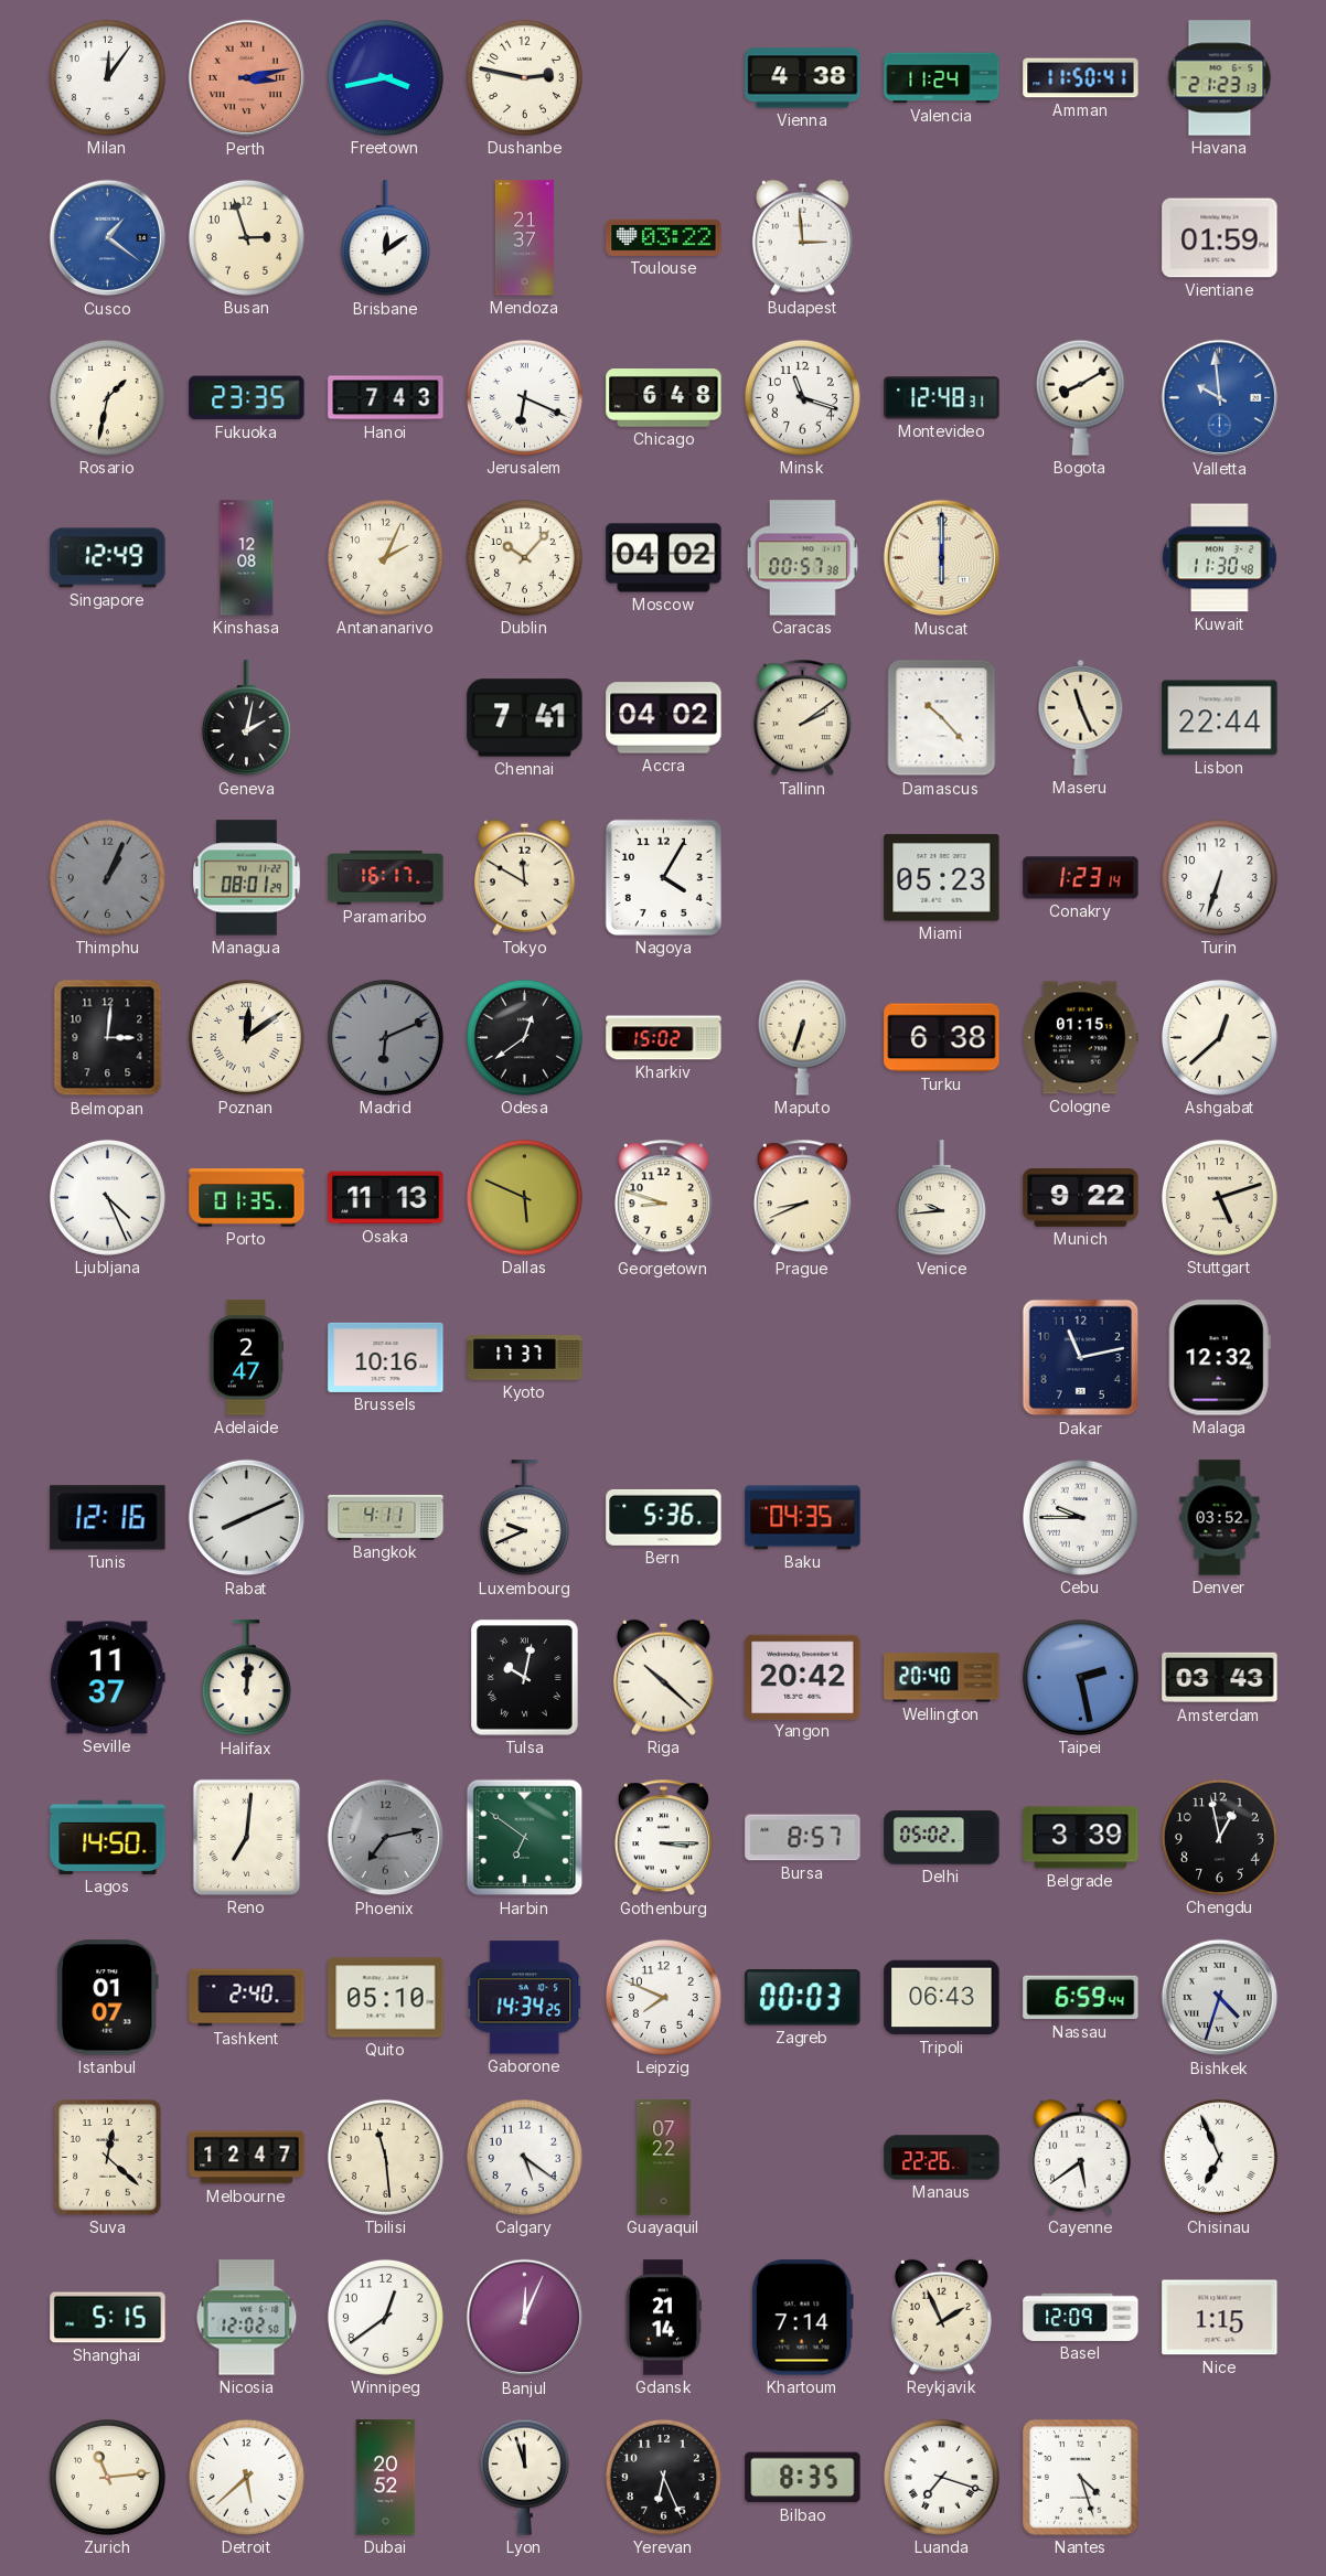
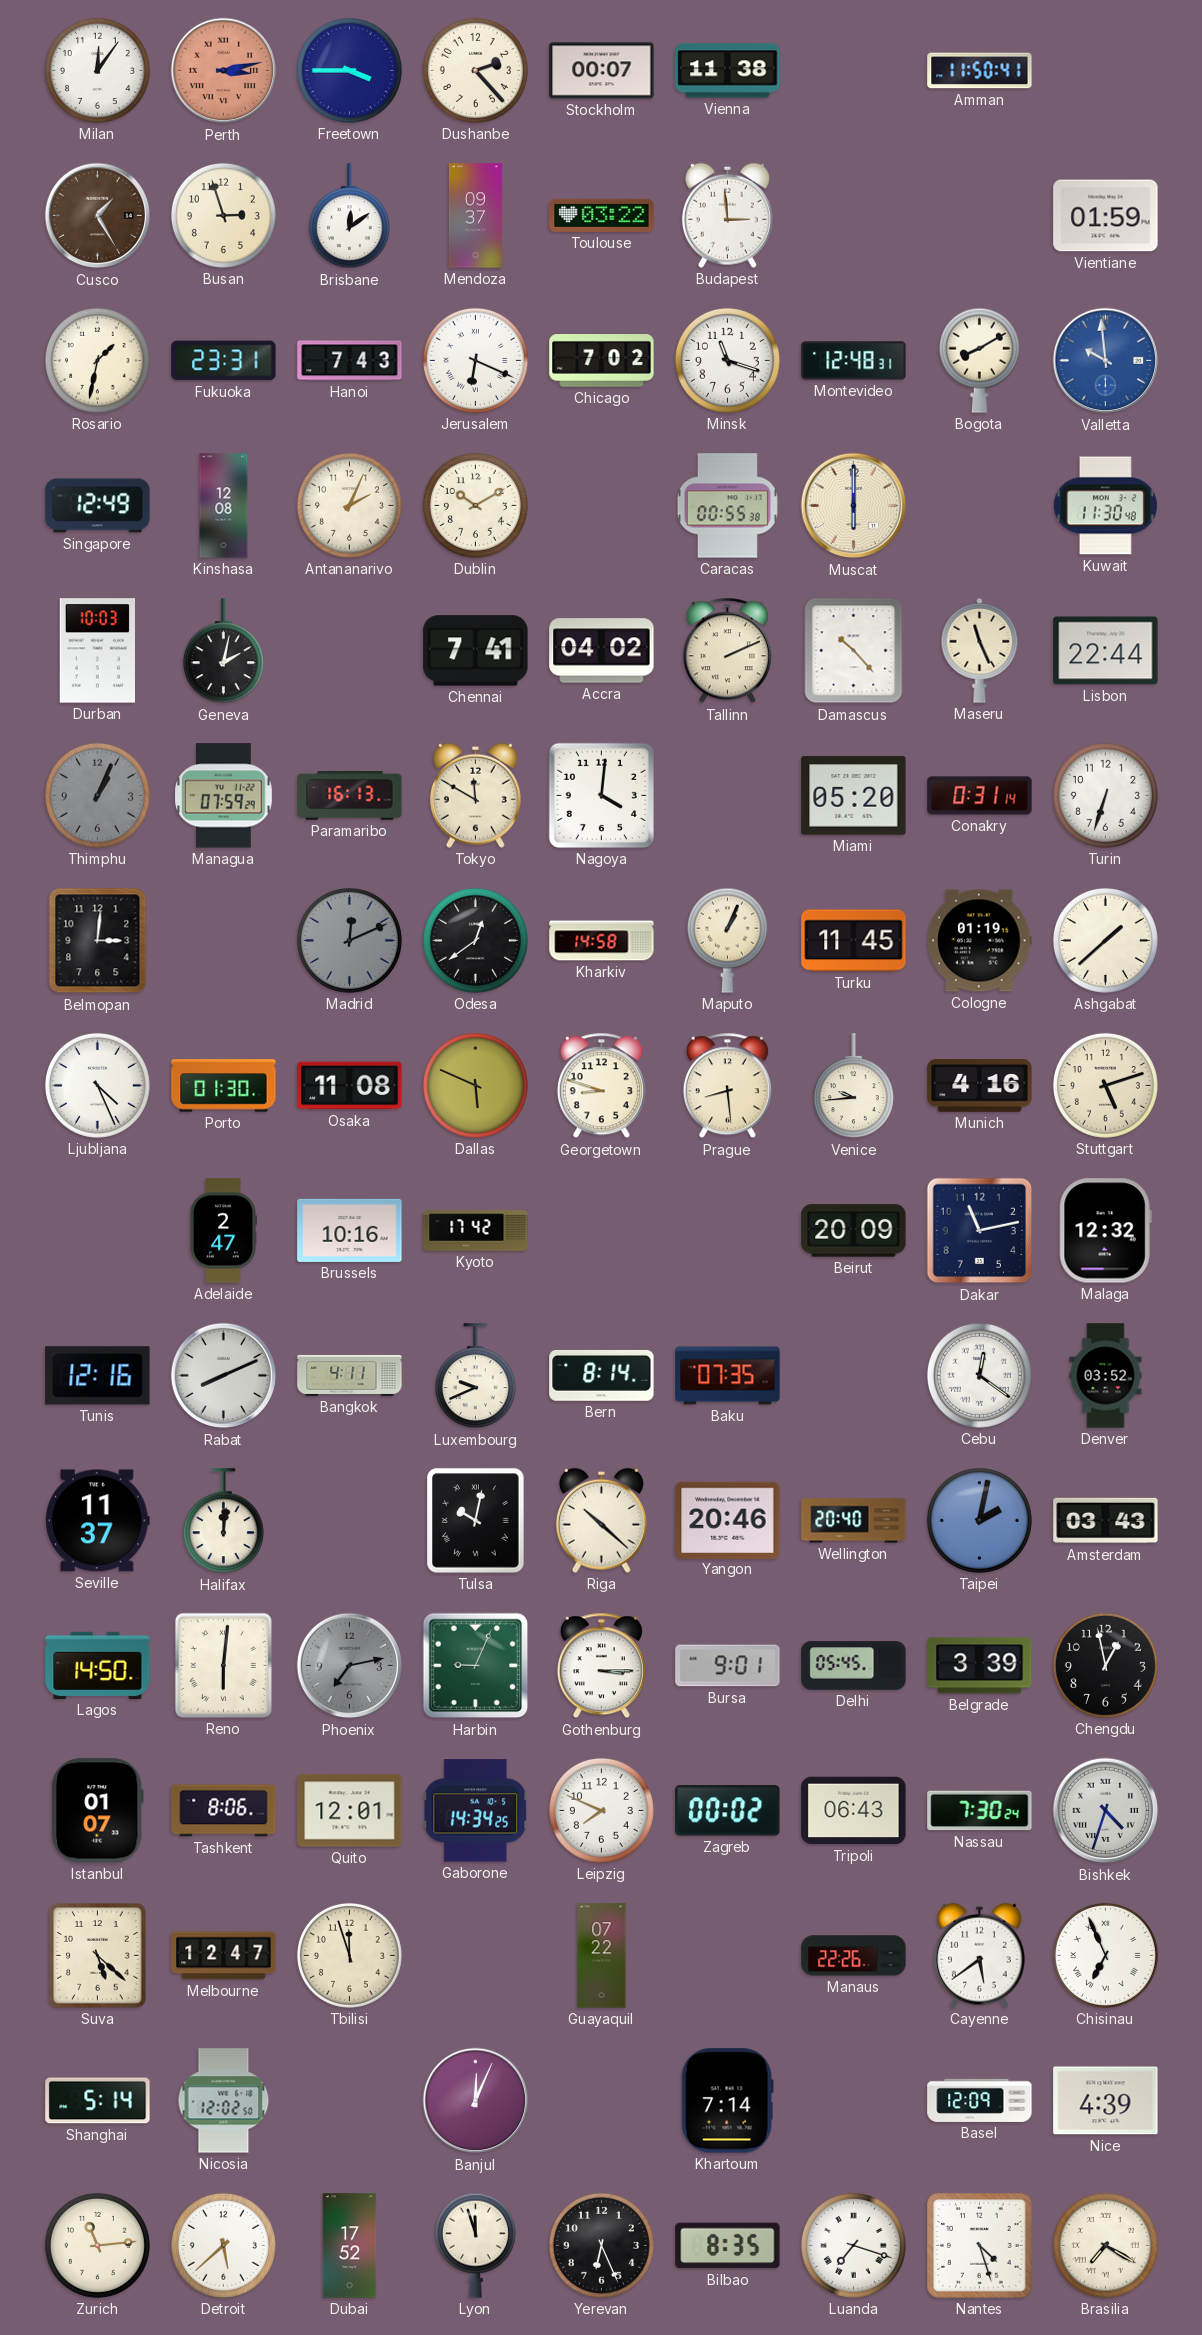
Freetown: 3:43 -> 3:45 (349, 70)
Dushanbe: 2:47 -> 2:23 (475, 70)
Stockholm: none -> 00:07 (602, 71)
Vienna: 4:38 -> 11:38 (728, 71)
Valencia: 11:24 -> none (942, 78)
Havana: 21:23 -> none (1220, 78)
Cusco: 1:21 -> 1:25 (98, 216)
Cusco dial: blue -> brown (98, 216)
Mendoza: 21:37 -> 09:37 (475, 216)
Fukuoka: 23:35 -> 23:31 (224, 361)
Chicago: 6:48 -> 7:02 (602, 361)
Dublin: 10:07 -> 10:10 (475, 505)
Moscow: 04:02 -> none (664, 558)
Caracas: 00:57 -> 00:55 (727, 506)
Durban: none -> 10:03 (97, 651)
Tallinn: 2:09 -> 2:11 (727, 651)
Managua: 08:01 -> 07:59 (224, 796)
Paramaribo: 16:17 -> 16:13 (350, 796)
Nagoya: 4:05 -> 4:01 (601, 795)
Miami: 05:23 -> 05:20 (854, 796)
Conakry: 1:23 -> 0:31 (980, 796)
Poznan: 12:09 -> none (246, 1037)
Madrid: 6:11 -> 12:11 (349, 940)
Kharkiv: 15:02 -> 14:58 (602, 941)
Maputo: 6:33 -> 1:04 (727, 940)
Turku: 6:38 -> 11:45 (854, 941)
Cologne: 01:15 -> 01:19 (980, 941)
Ashgabat: 12:38 -> 1:38 (1105, 940)
Porto: 01:35 -> 01:30 (224, 1086)
Osaka: 11:13 -> 11:08 (350, 1086)
Prague: 8:41 -> 8:29 (727, 1086)
Munich: 9:22 -> 4:16 (980, 1086)
Kyoto: 17:37 -> 17:42 (476, 1231)
Beirut: none -> 20:09 (854, 1231)
Bern: 5:36 -> 8:14 (602, 1375)
Baku: 04:35 -> 07:35 (728, 1376)
Cebu: 9:45 -> 12:21 (979, 1375)
Yangon: 20:42 -> 20:46 (728, 1520)
Taipei: 2:28 -> 2:02 (979, 1520)
Reno: 7:01 -> 6:01 (223, 1665)
Harbin: 6:51 -> 9:04 (476, 1666)
Bursa: 8:57 -> 9:01 (728, 1666)
Delhi: 05:02 -> 05:45 (854, 1666)
Tashkent: 2:40 -> 8:06 (224, 1811)
Quito: 05:10 -> 12:01 (350, 1811)
Zagreb: 00:03 -> 00:02 (728, 1811)
Nassau: 6:59 -> 7:30 (980, 1811)
Suva: 12:22 -> 5:22 (98, 1956)
Tbilisi: 11:29 -> 11:57 (349, 1955)
Calgary: 5:21 -> none (524, 2157)
Shanghai: 5:15 -> 5:14 (98, 2101)
Winnipeg: 12:39 -> none (385, 2317)
Gdansk: 21:14 -> none (663, 2318)
Reykjavik: 1:56 -> none (941, 2317)
Nice: 1:15 -> 4:39 (1106, 2101)
Dubai: 20:52 -> 17:52 (350, 2246)
Brasilia: none -> 7:20 (1105, 2245)
